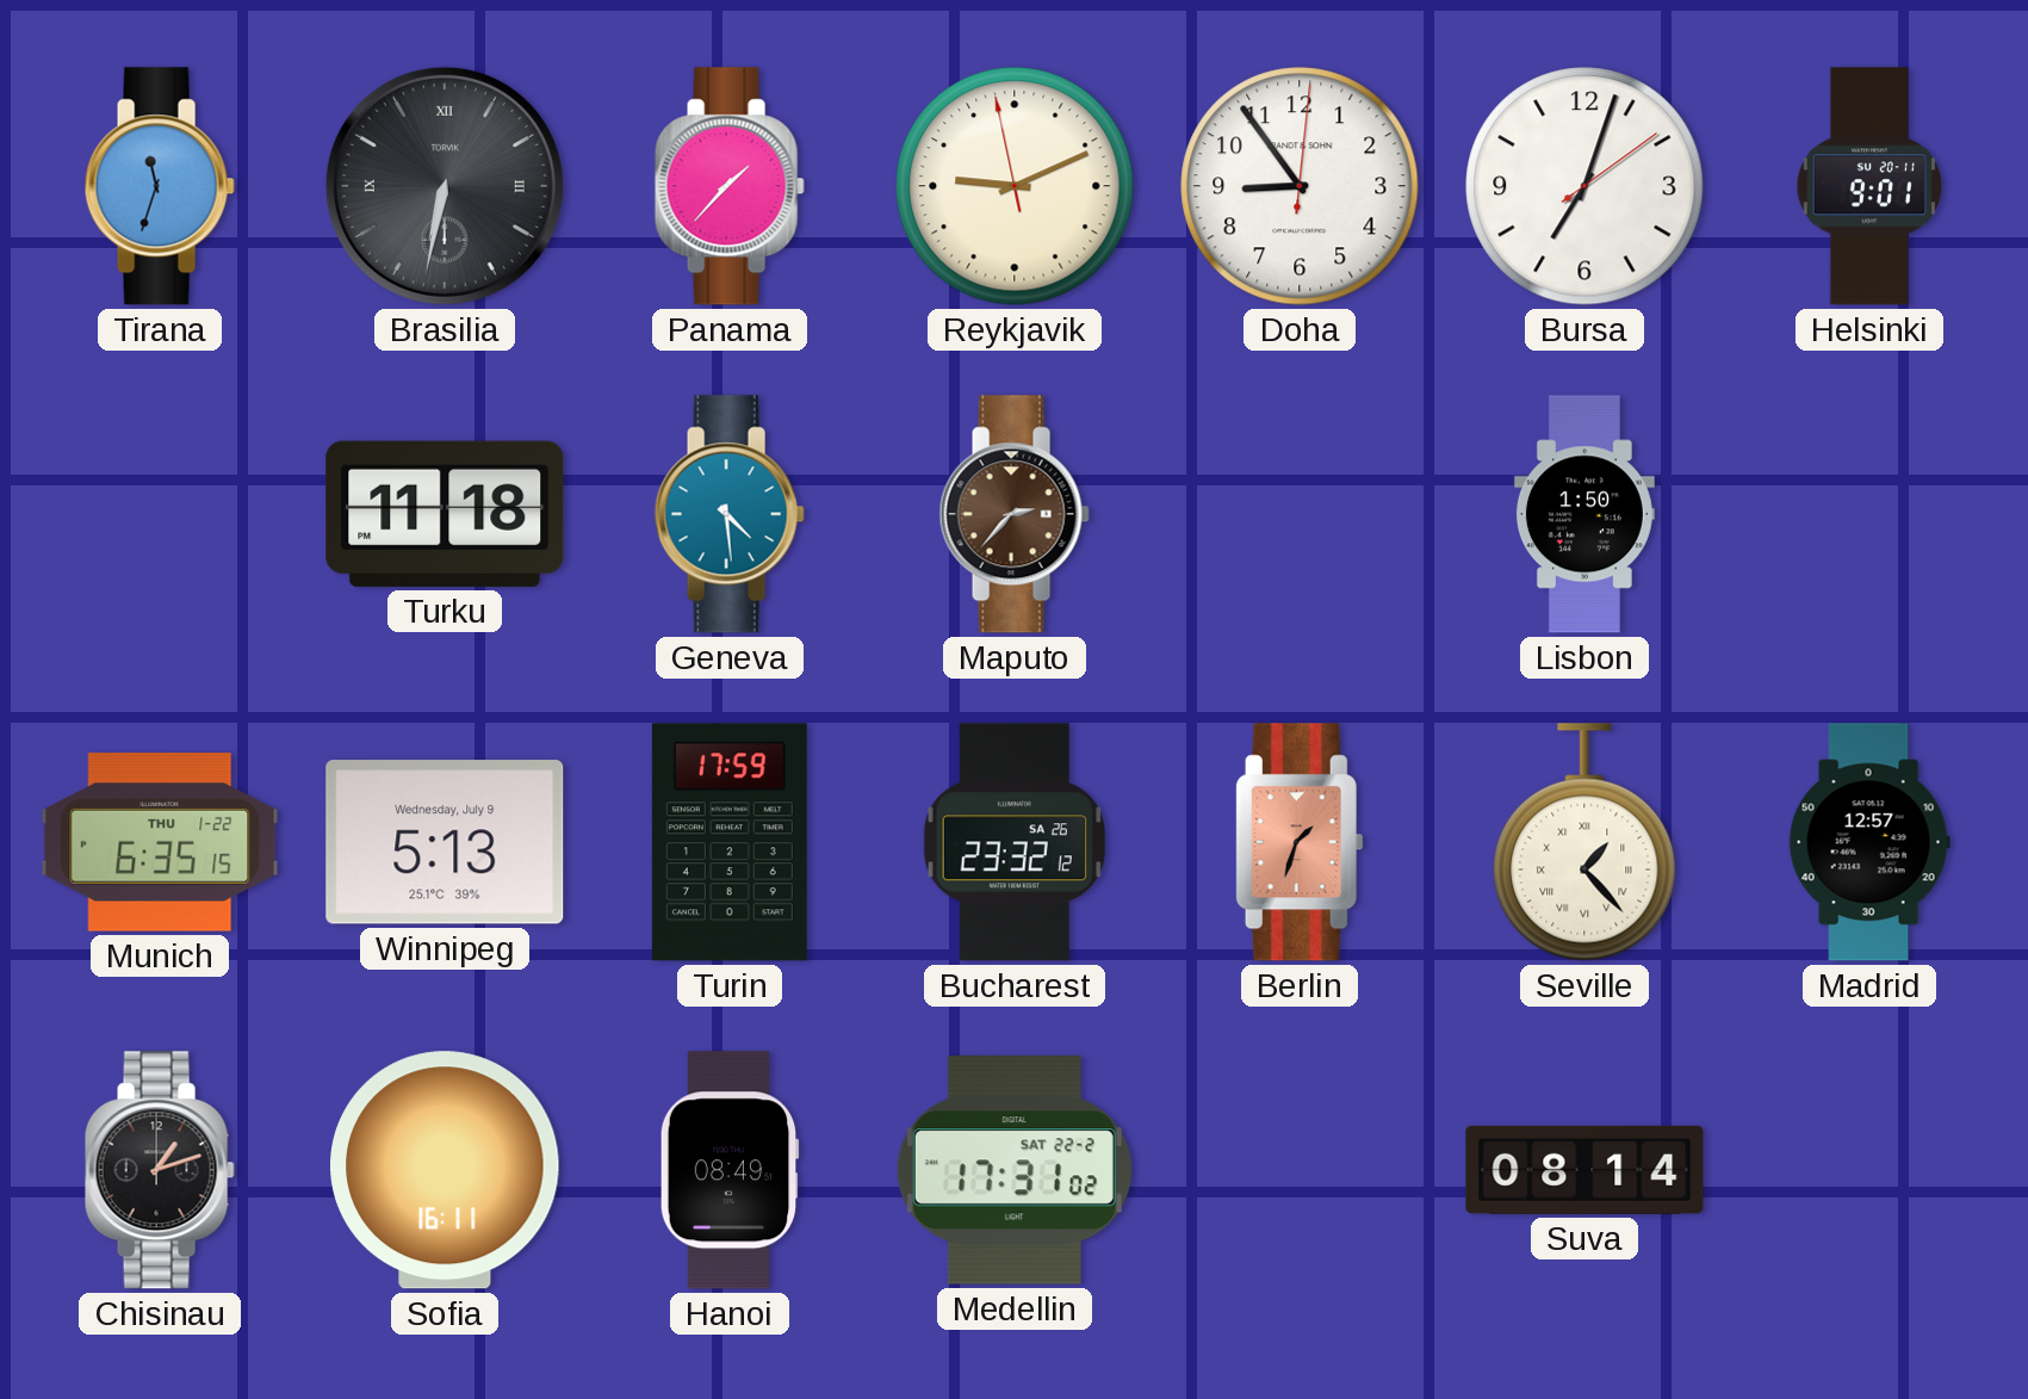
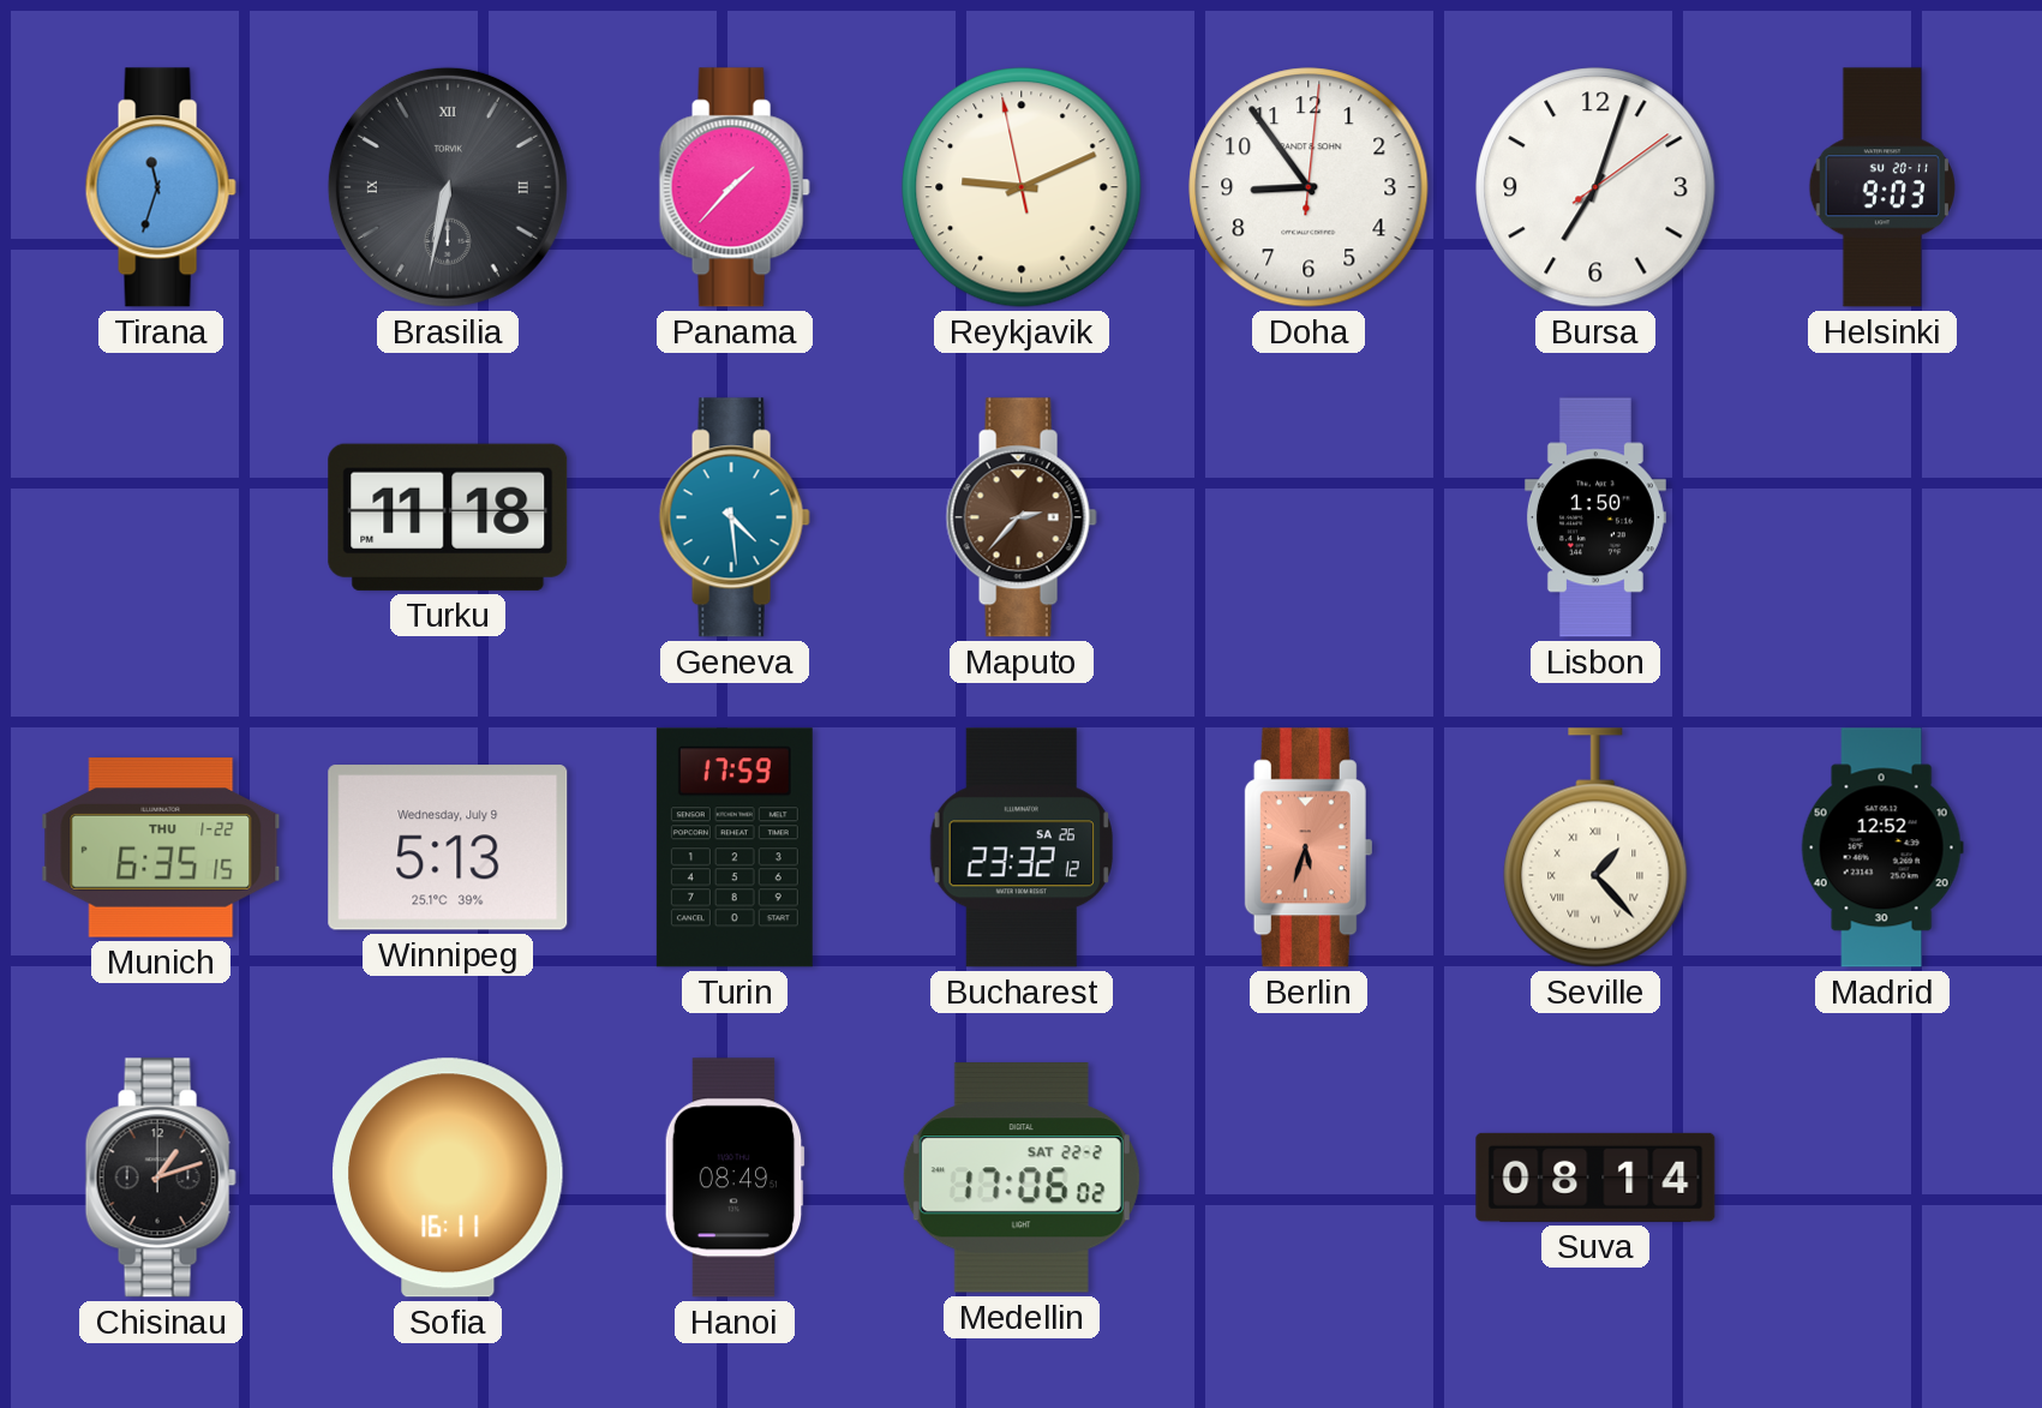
Helsinki: 9:01 -> 9:03 (1881, 187)
Berlin: 1:33 -> 5:33 (1309, 847)
Madrid: 12:57 -> 12:52 (1882, 847)
Medellin: 17:31 -> 17:06 (1022, 1178)
